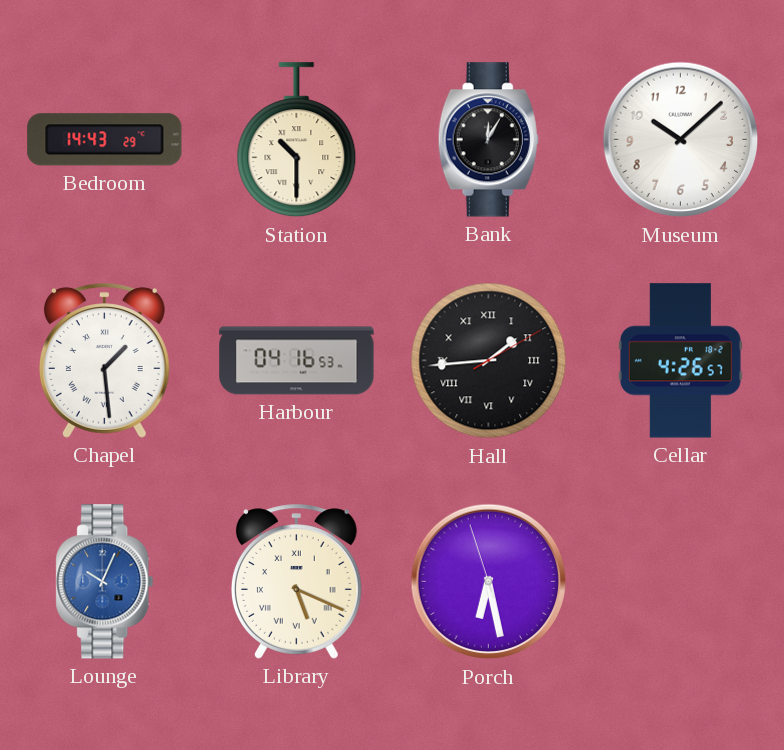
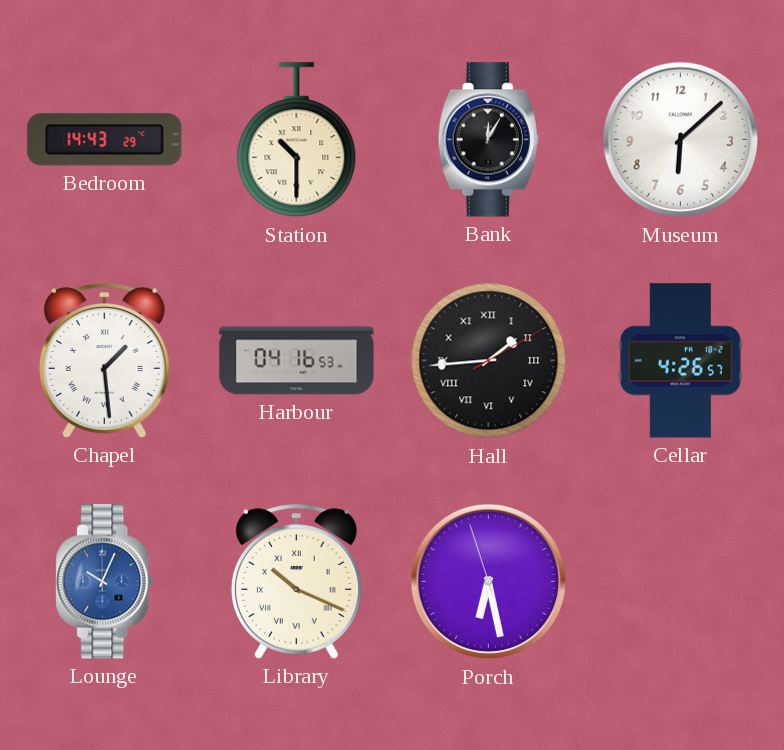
Museum: 10:08 -> 6:08 (681, 140)
Library: 5:19 -> 10:19 (296, 582)
